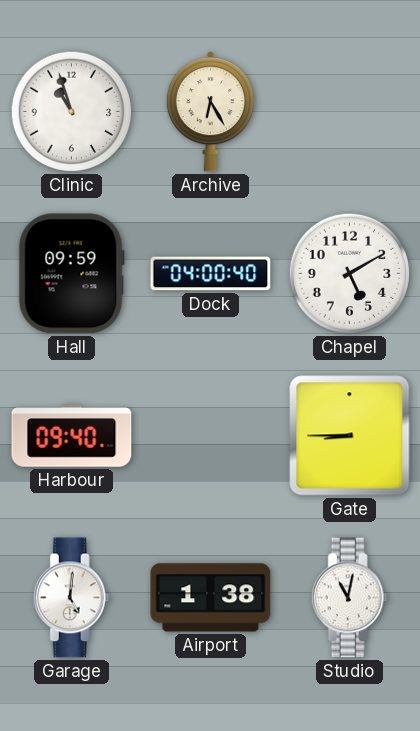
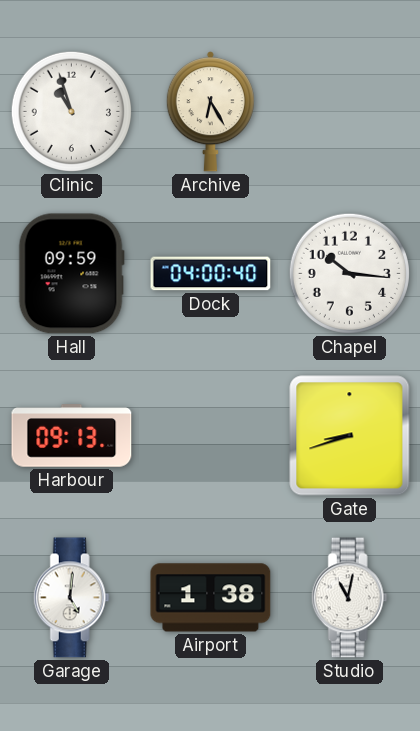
Chapel: 5:10 -> 10:16 (349, 273)
Harbour: 09:40 -> 09:13 (72, 436)
Gate: 8:45 -> 8:42 (350, 436)
